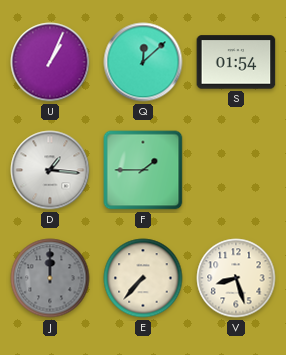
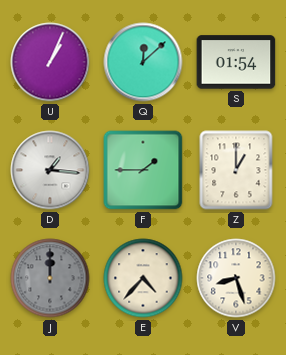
Z: none -> 1:00 (236, 170)
E: 7:37 -> 4:37 (143, 278)
